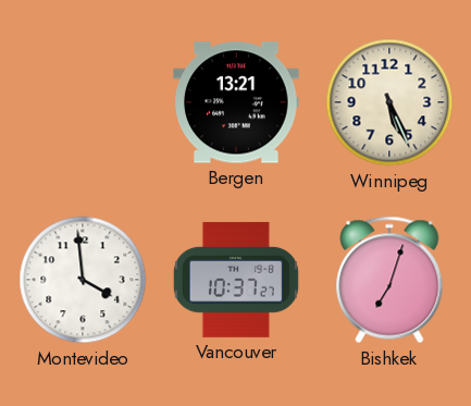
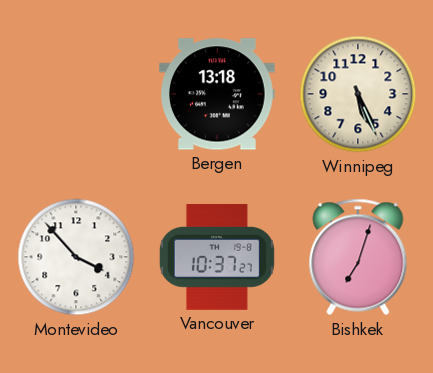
Bergen: 13:21 -> 13:18 (217, 94)
Montevideo: 3:59 -> 3:53 (76, 257)
